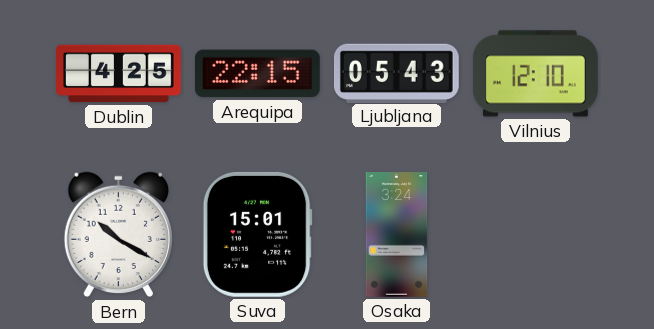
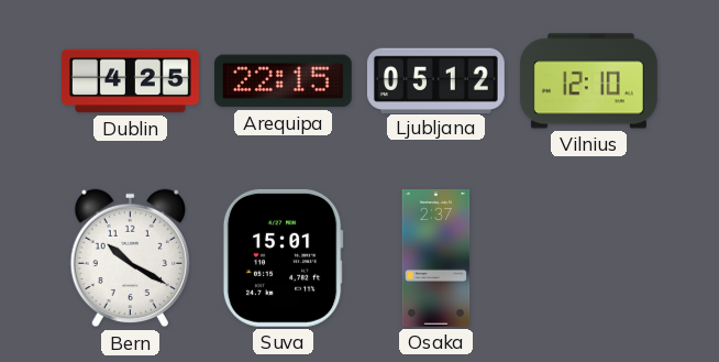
Ljubljana: 05:43 -> 05:12 (435, 80)
Osaka: 3:24 -> 2:37 (436, 259)
